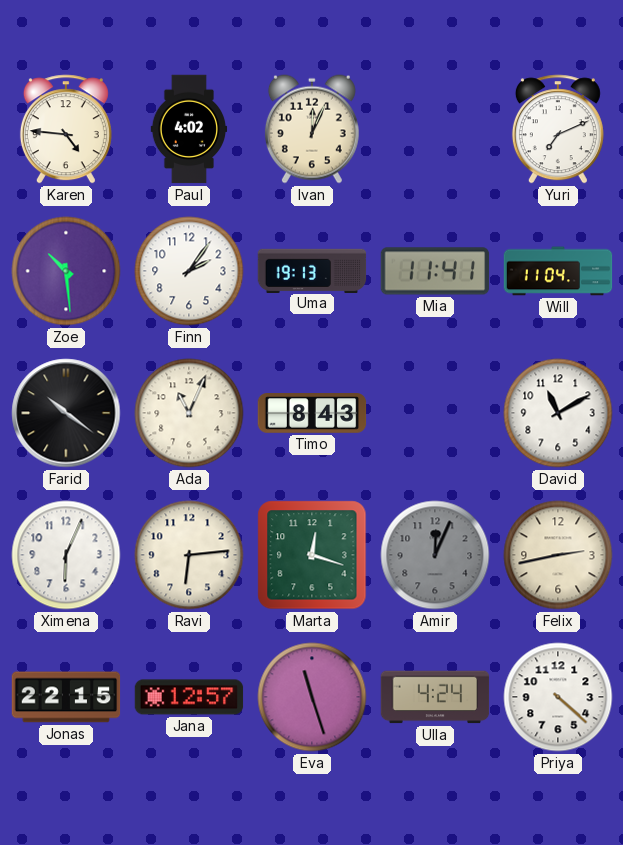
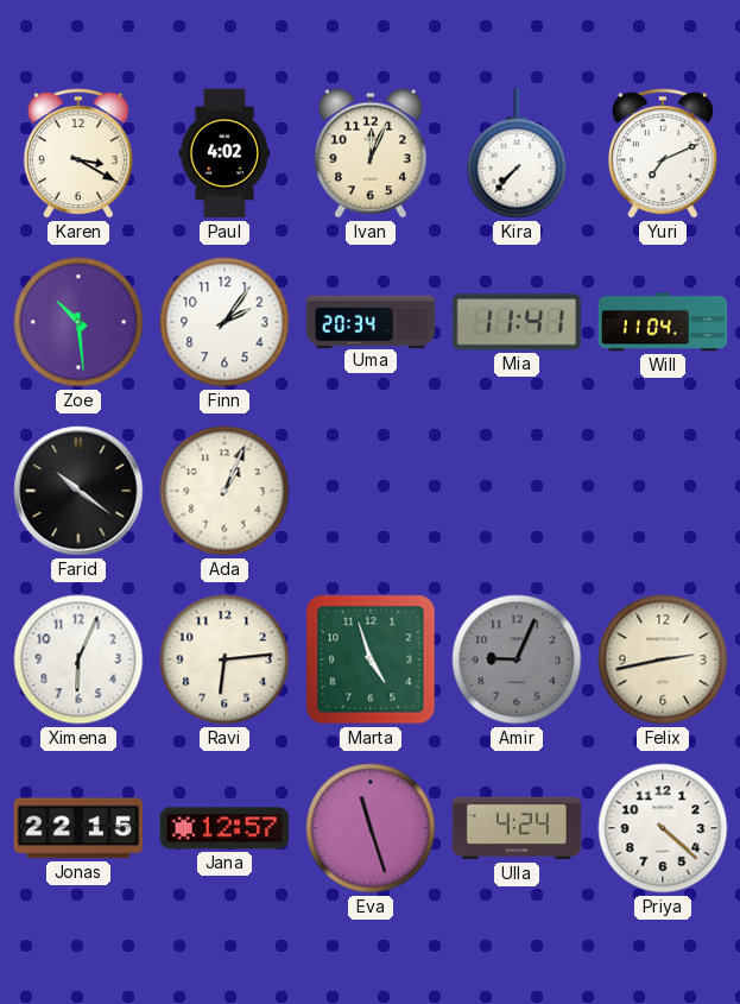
Karen: 4:46 -> 3:20 (78, 153)
Kira: none -> 7:37 (517, 153)
Uma: 19:13 -> 20:34 (371, 321)
Ada: 11:04 -> 1:04 (224, 491)
Timo: 8:43 -> none (312, 413)
David: 11:10 -> none (558, 413)
Marta: 12:18 -> 4:57 (371, 659)
Amir: 12:04 -> 9:04 (517, 659)
